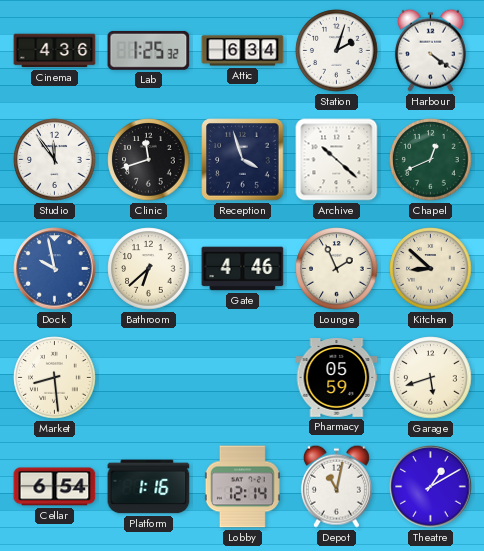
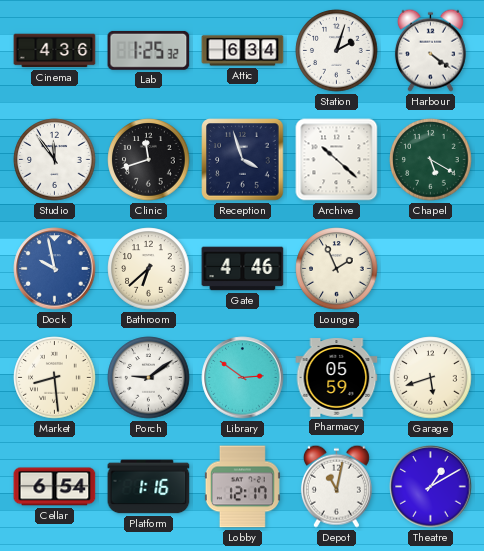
Chapel: 12:41 -> 5:20 (431, 160)
Kitchen: 8:52 -> none (431, 269)
Porch: none -> 9:09 (149, 378)
Library: none -> 2:51 (243, 378)
Lobby: 12:14 -> 12:17 (242, 487)
